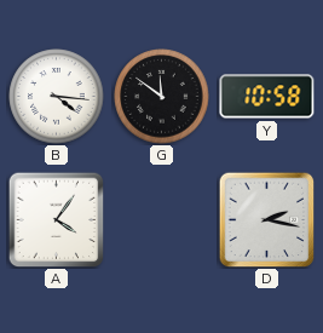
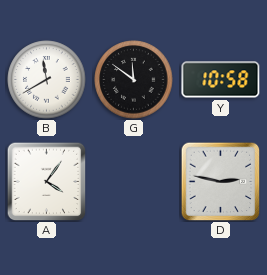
B: 4:16 -> 11:40 (47, 80)
D: 2:17 -> 2:47 (220, 181)
